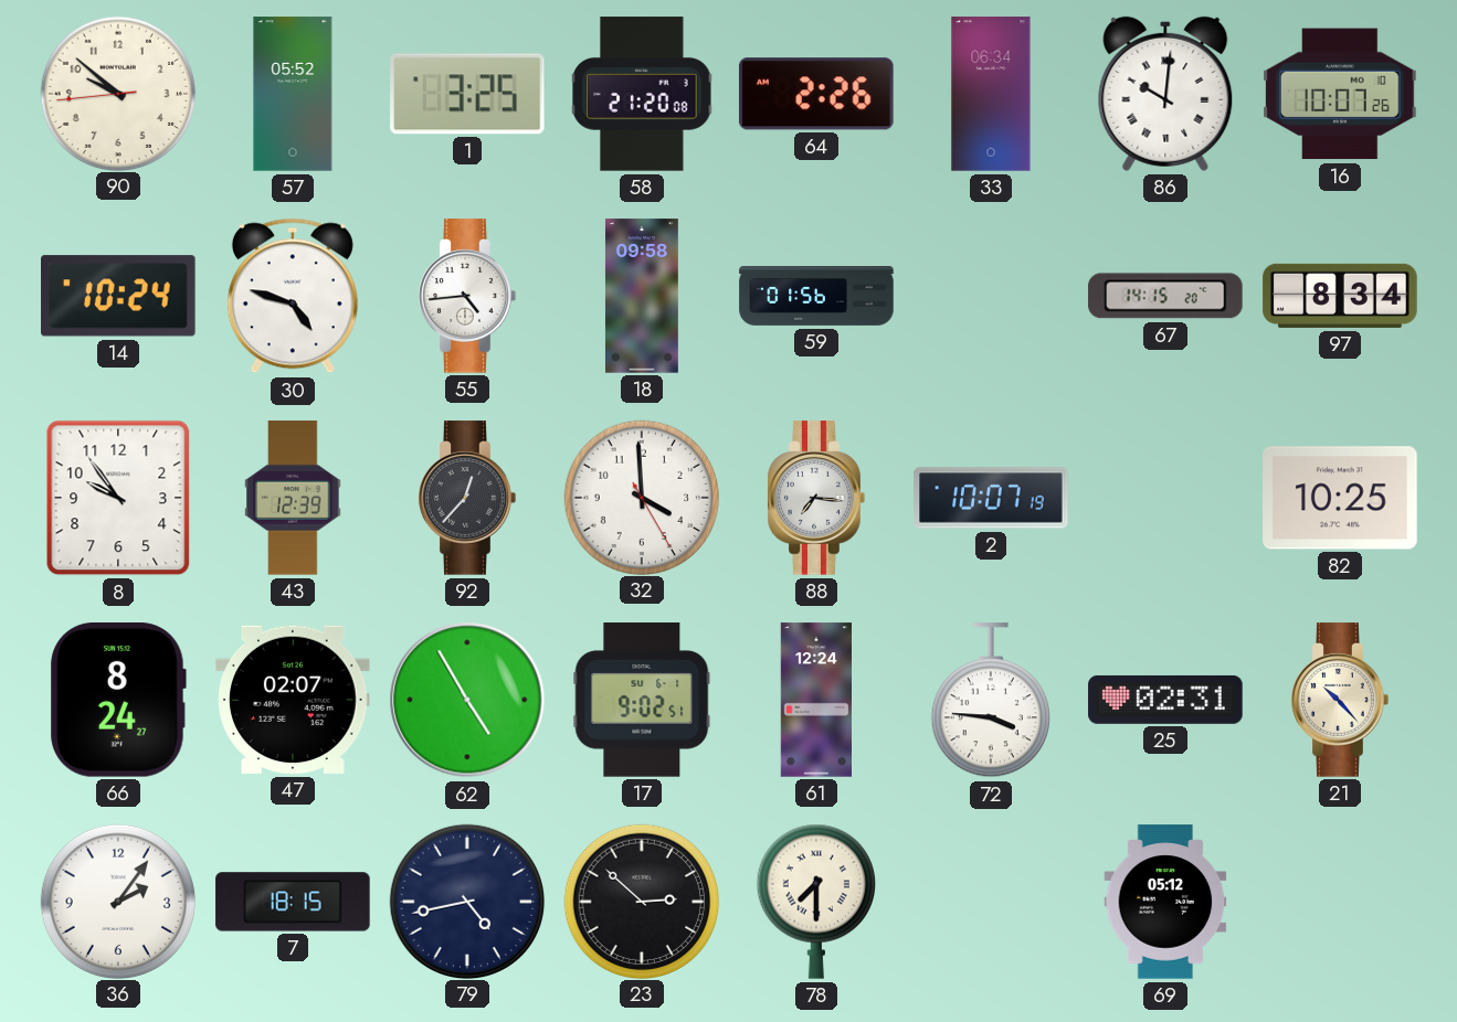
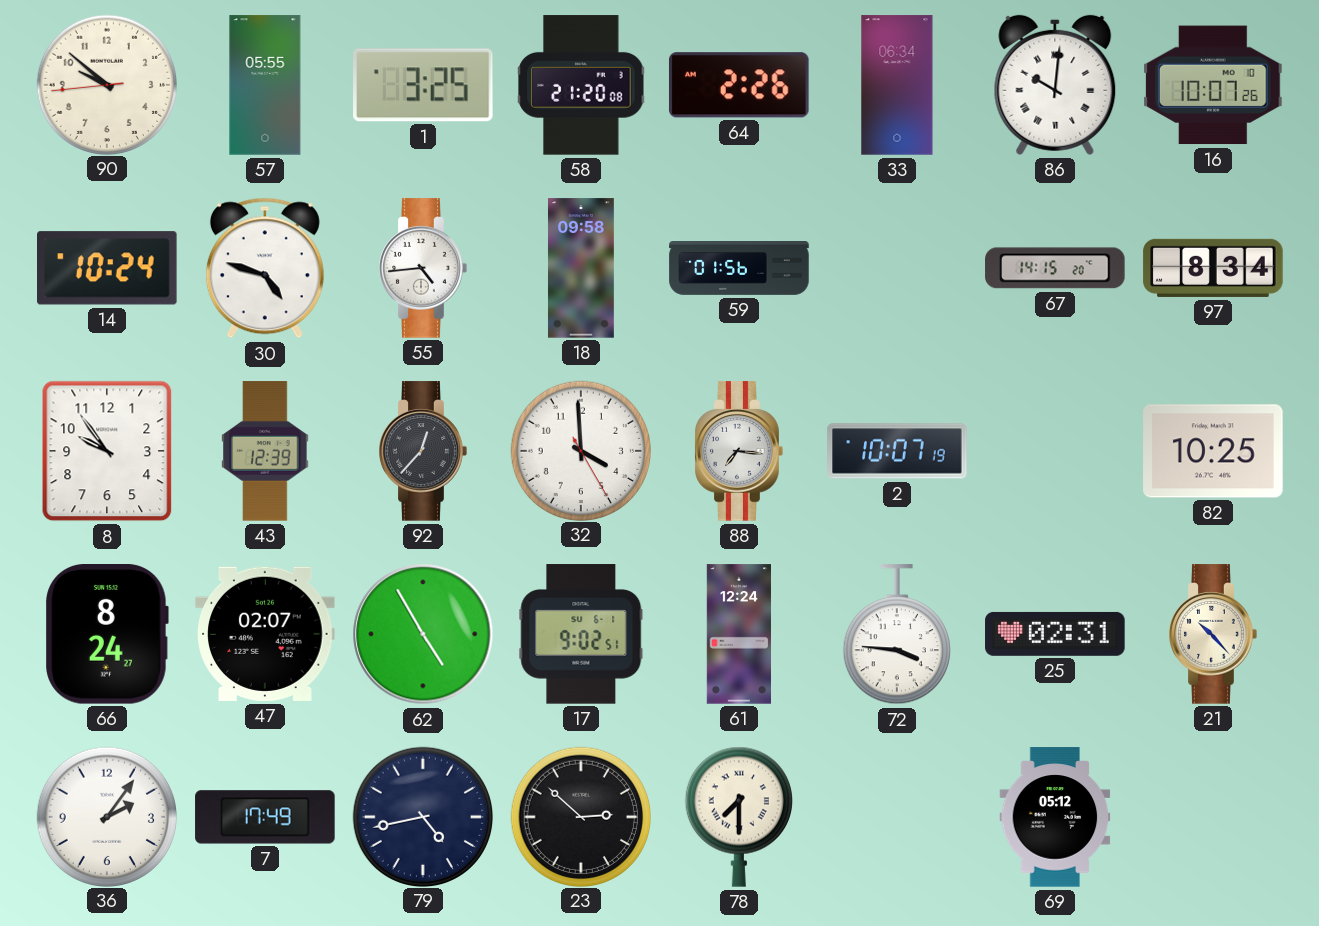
57: 05:52 -> 05:55 (265, 85)
7: 18:15 -> 17:49 (265, 817)
